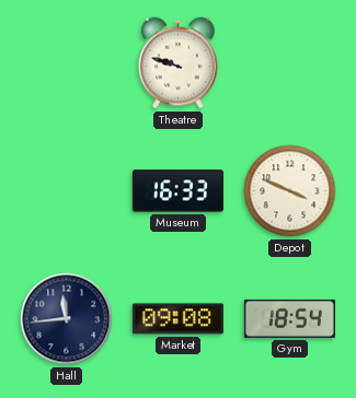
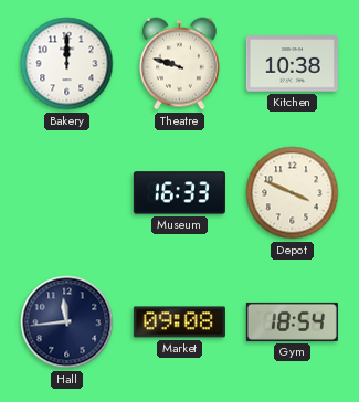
Bakery: none -> 12:00 (67, 64)
Kitchen: none -> 10:38 (292, 64)
